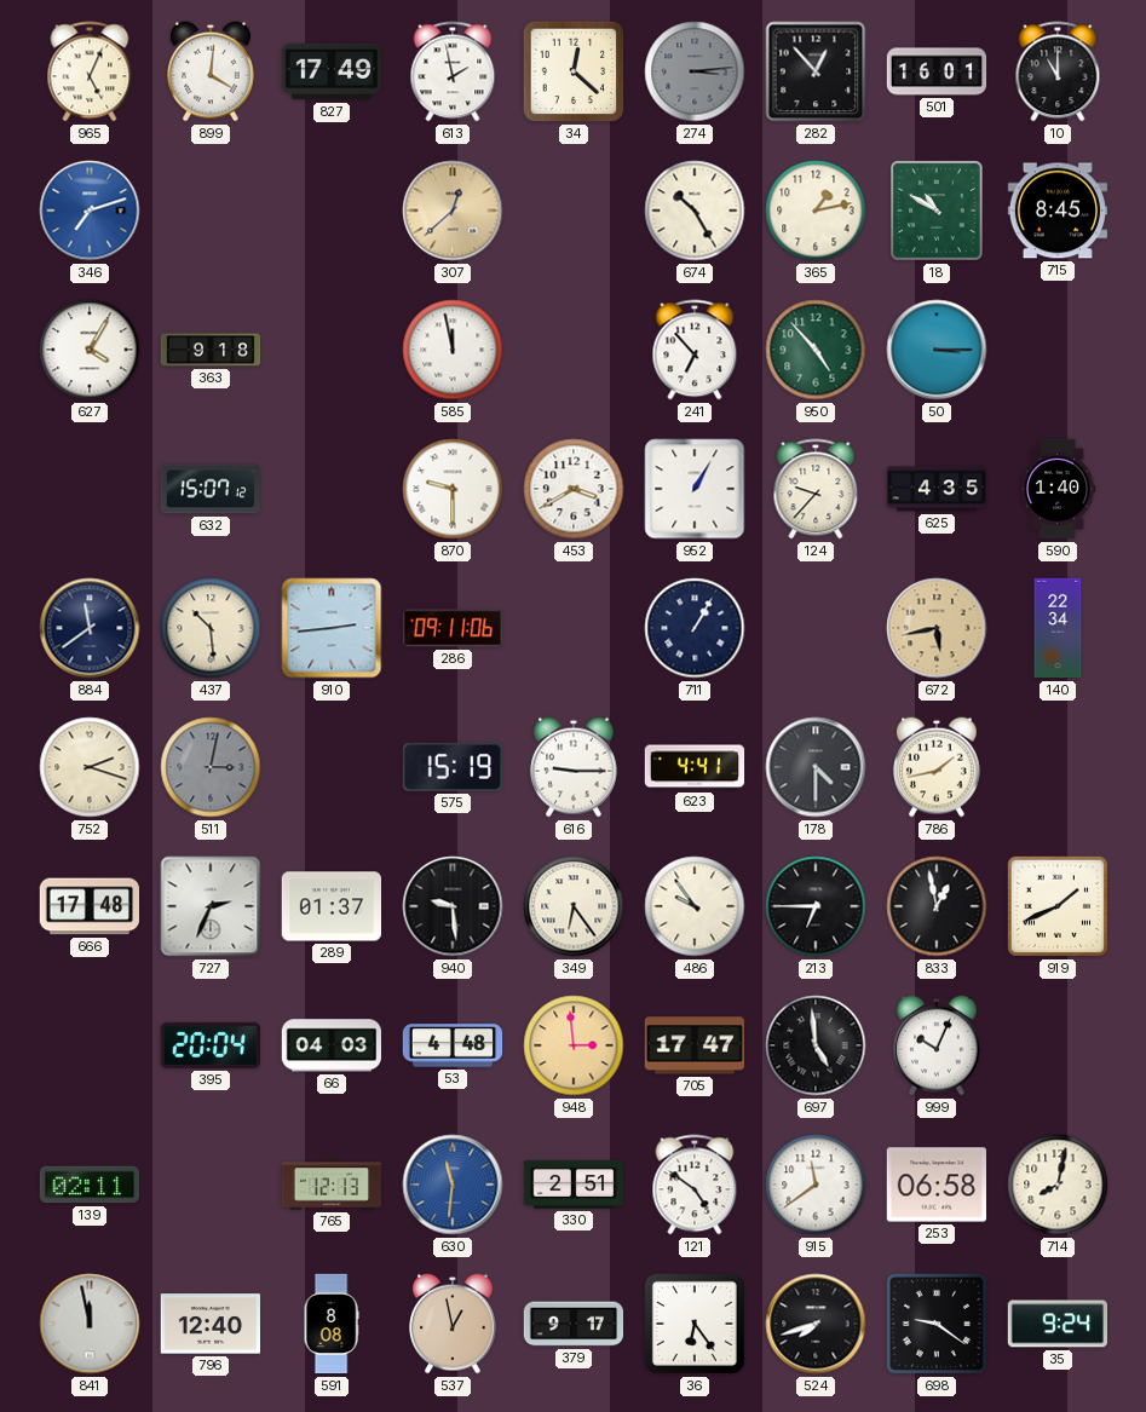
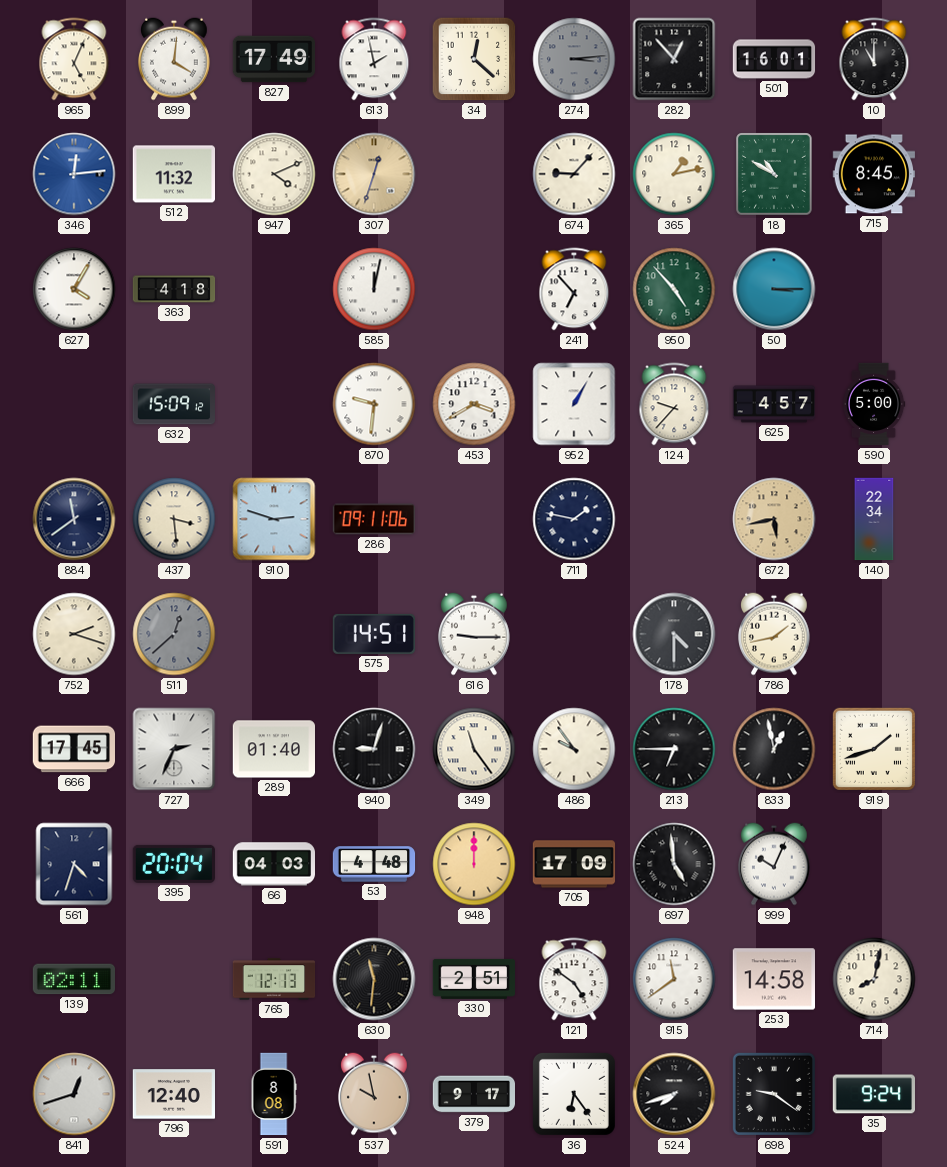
346: 7:12 -> 12:14 (74, 174)
512: none -> 11:32 (173, 174)
947: none -> 4:11 (274, 174)
307: 12:38 -> 12:33 (374, 174)
674: 10:25 -> 9:07 (574, 174)
363: 9:18 -> 4:18 (174, 289)
585: 11:58 -> 12:02 (374, 289)
632: 15:07 -> 15:09 (173, 404)
870: 9:30 -> 9:31 (374, 404)
625: 4:35 -> 4:57 (774, 404)
590: 1:40 -> 5:00 (874, 404)
437: 10:29 -> 3:29 (174, 519)
910: 2:44 -> 2:48 (274, 519)
711: 1:05 -> 1:47 (574, 519)
511: 3:02 -> 12:38 (174, 634)
575: 15:19 -> 14:51 (373, 634)
623: 4:41 -> none (695, 767)
666: 17:48 -> 17:45 (73, 749)
289: 01:37 -> 01:40 (273, 749)
940: 9:29 -> 9:03 (374, 749)
349: 6:24 -> 11:24 (474, 749)
919: 1:41 -> 1:42 (874, 749)
561: none -> 4:33 (74, 864)
948: 2:59 -> 12:00 (474, 864)
705: 17:47 -> 17:09 (574, 864)
630 dial: blue -> black (374, 979)
253: 06:58 -> 14:58 (773, 979)
841: 11:58 -> 12:42 (74, 1094)
537: 12:58 -> 9:58 (375, 1094)
